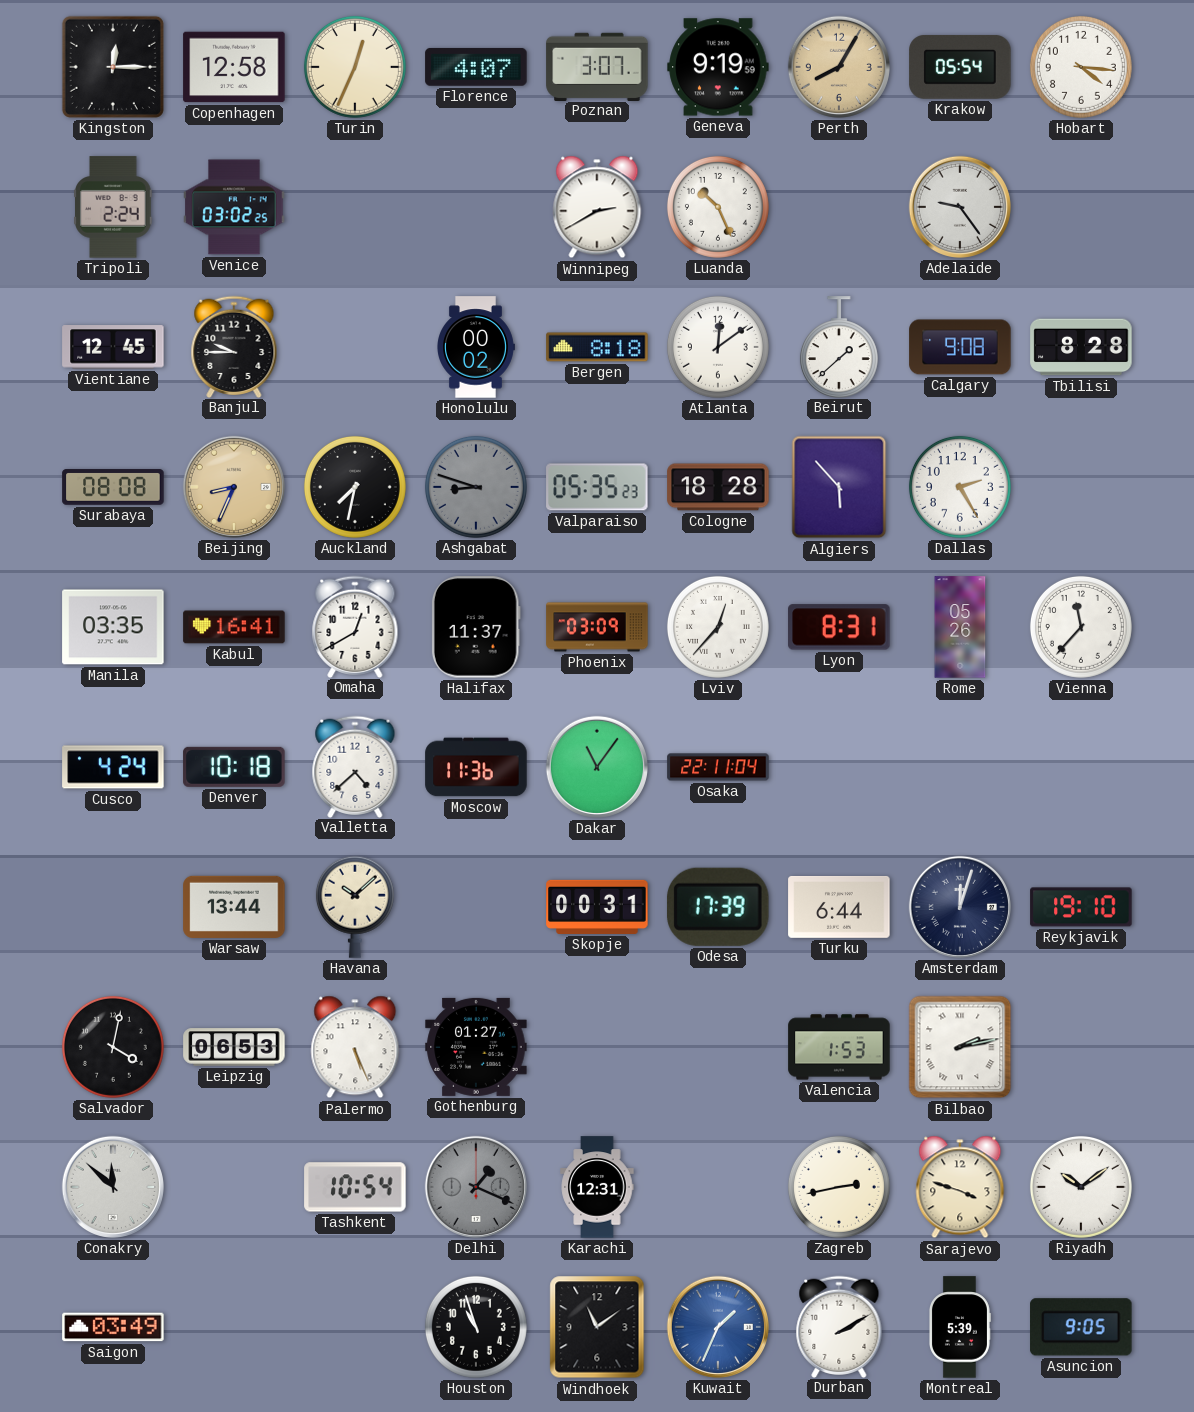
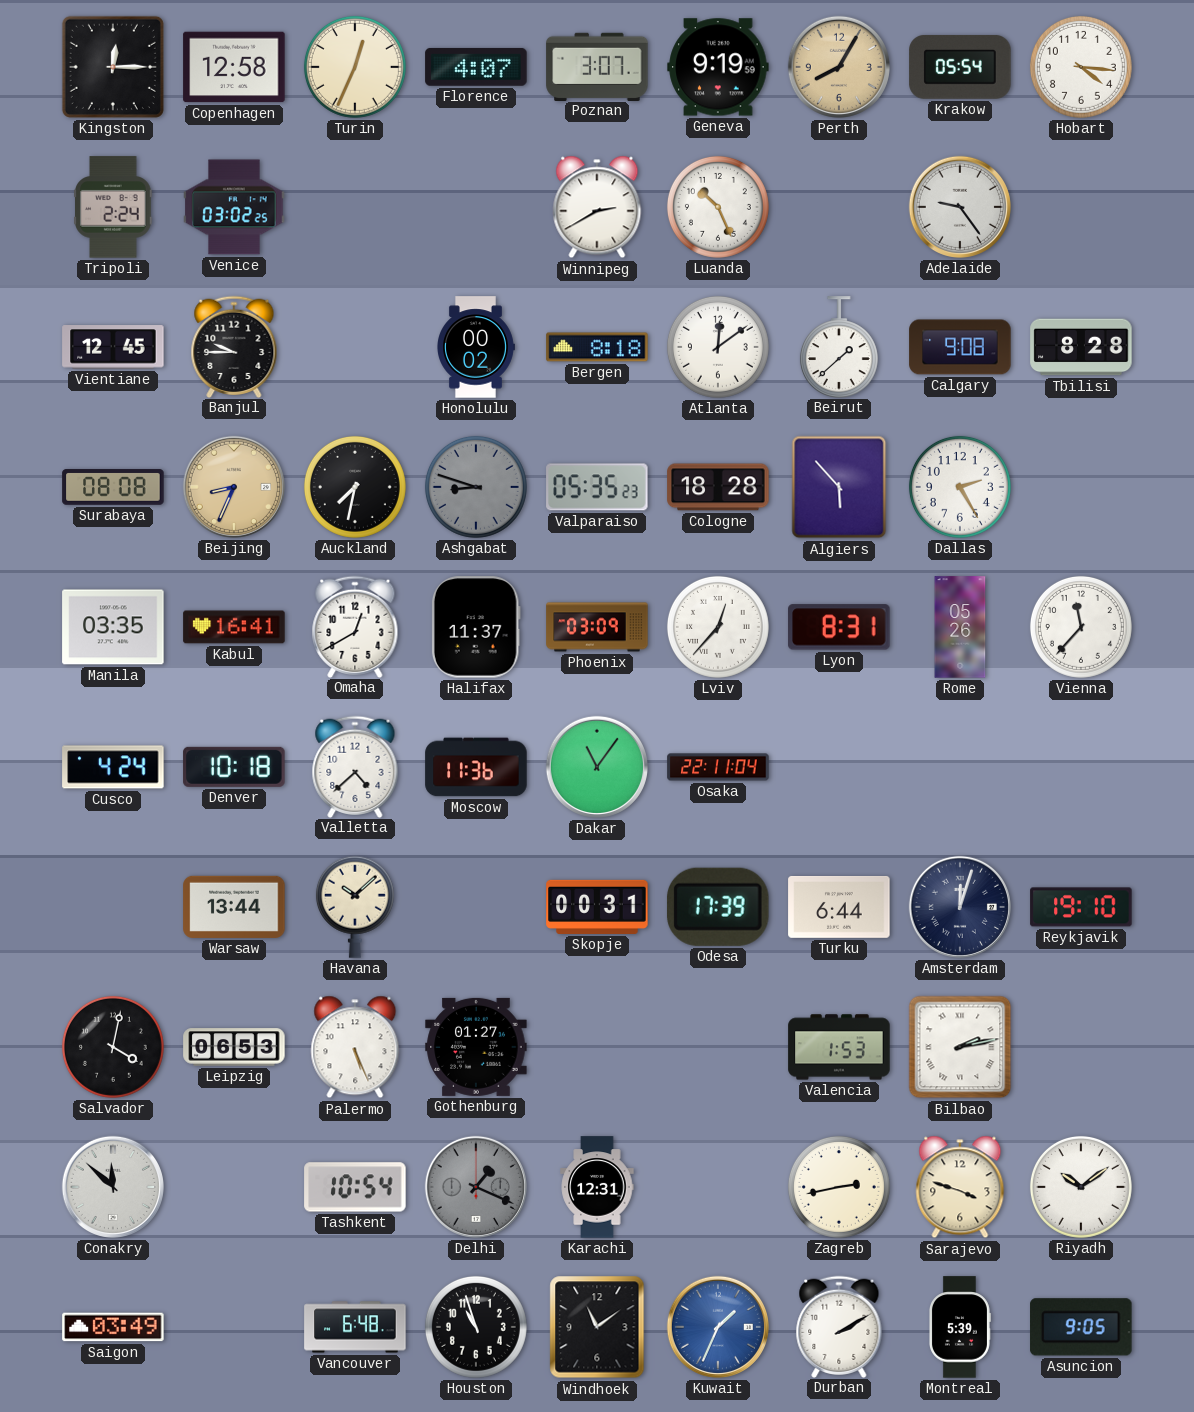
Vancouver: none -> 6:48 (355, 1327)
